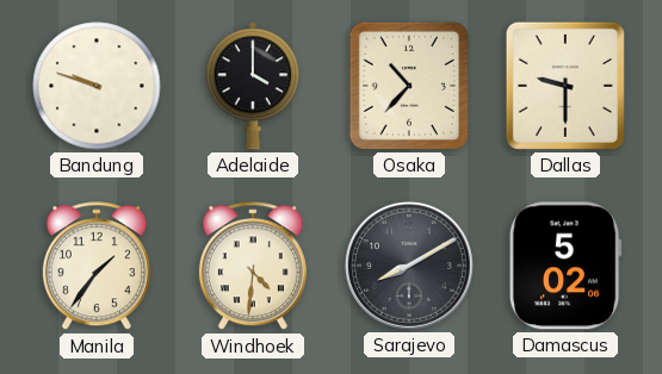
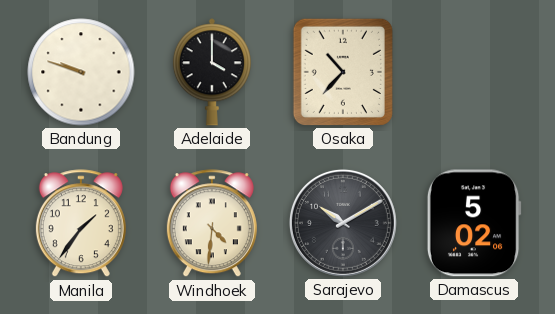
Dallas: 9:30 -> none (565, 86)
Sarajevo: 8:10 -> 10:10 (343, 223)
